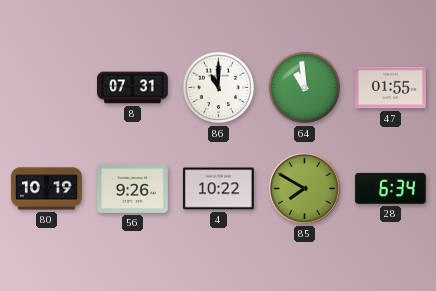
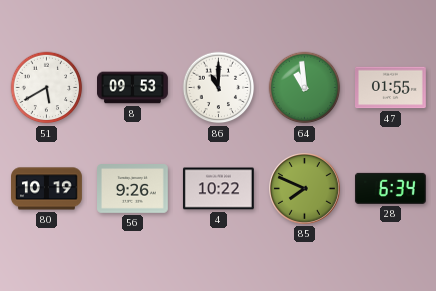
51: none -> 5:40 (47, 88)
8: 07:31 -> 09:53 (133, 88)
85: 7:50 -> 7:49 (305, 189)
